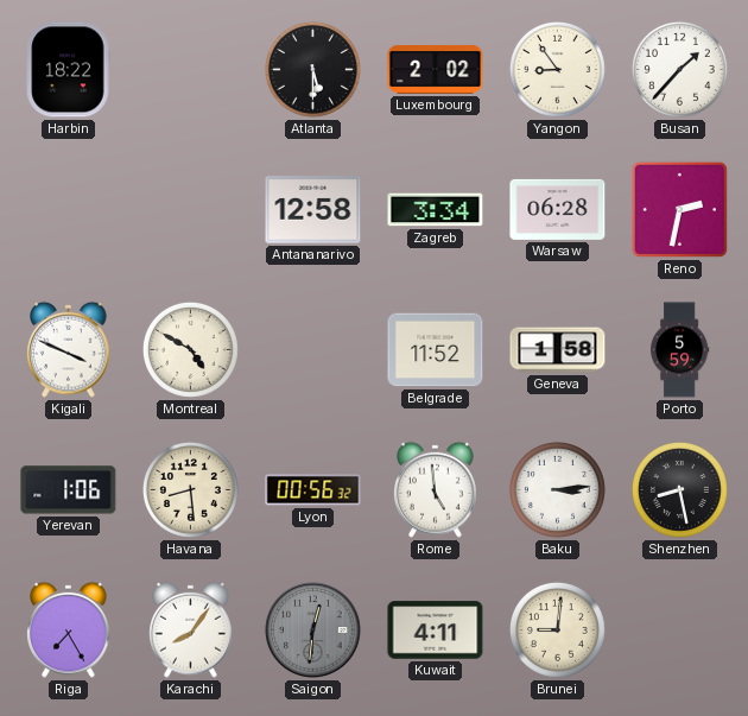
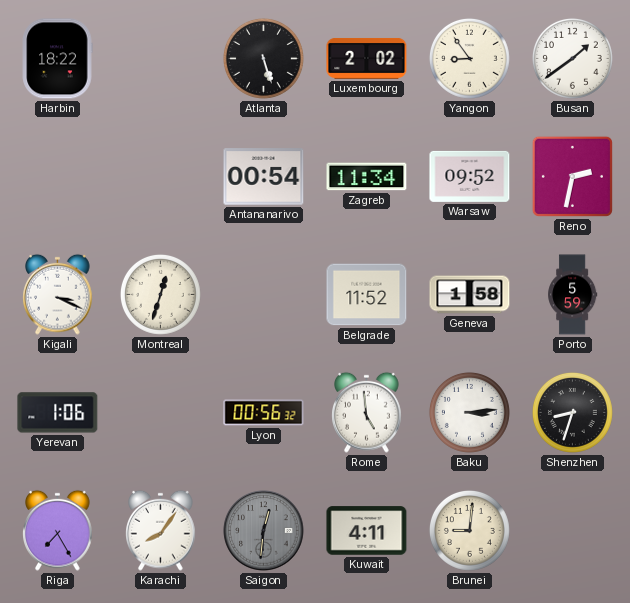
Atlanta: 5:30 -> 5:27 (263, 58)
Busan: 1:37 -> 1:39 (572, 58)
Antananarivo: 12:58 -> 00:54 (264, 177)
Zagreb: 3:34 -> 11:34 (367, 177)
Warsaw: 06:28 -> 09:52 (470, 176)
Kigali: 3:49 -> 3:19 (58, 294)
Montreal: 4:50 -> 12:33 (160, 294)
Havana: 8:29 -> none (190, 489)
Shenzhen: 8:28 -> 8:33 (572, 412)
